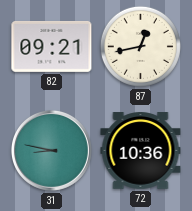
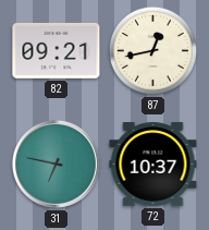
31: 8:47 -> 6:47 (56, 164)
72: 10:36 -> 10:37 (153, 165)
